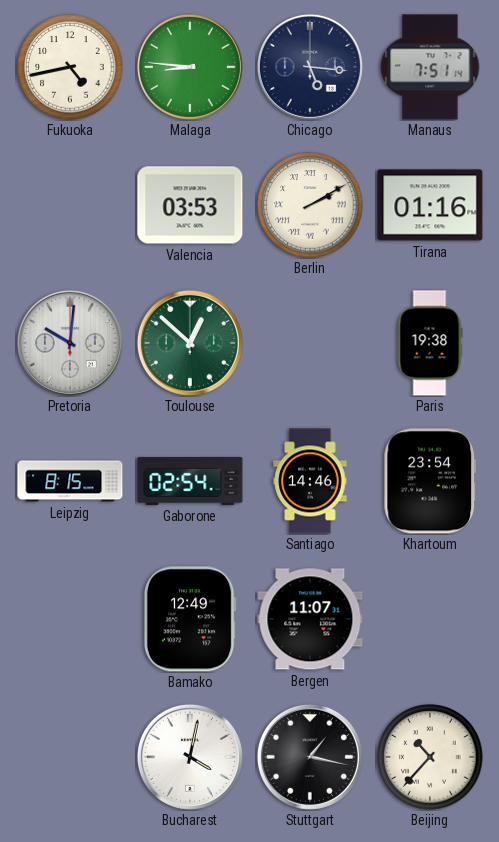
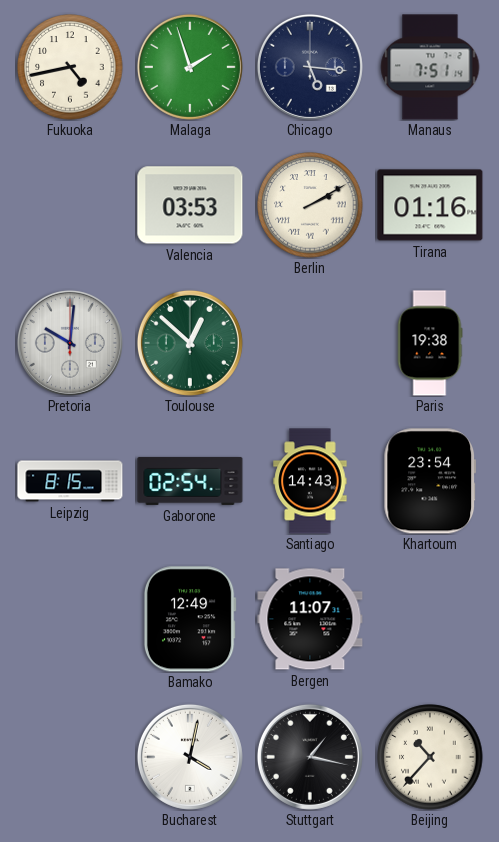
Malaga: 8:46 -> 1:57 (190, 67)
Santiago: 14:46 -> 14:43 (310, 481)
